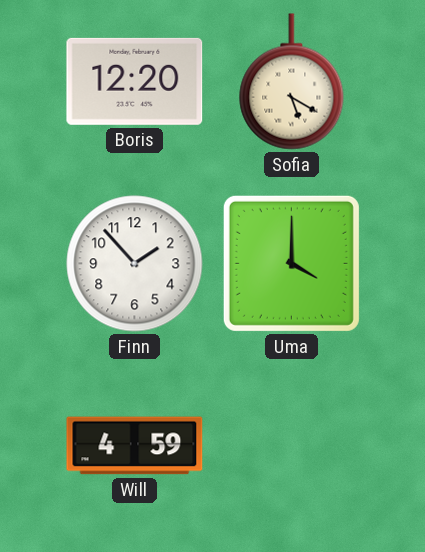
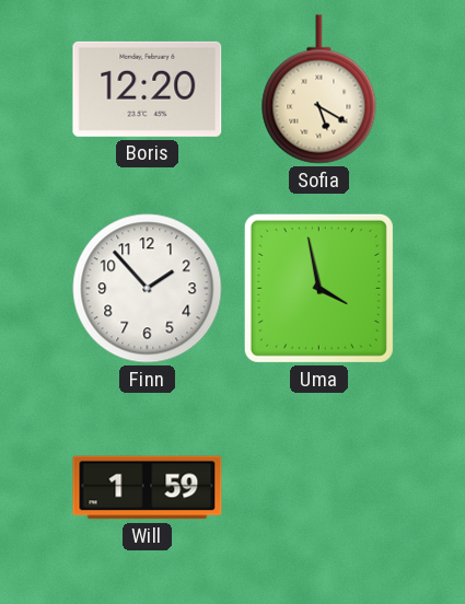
Uma: 4:00 -> 3:58 (318, 288)
Will: 4:59 -> 1:59 (148, 488)
